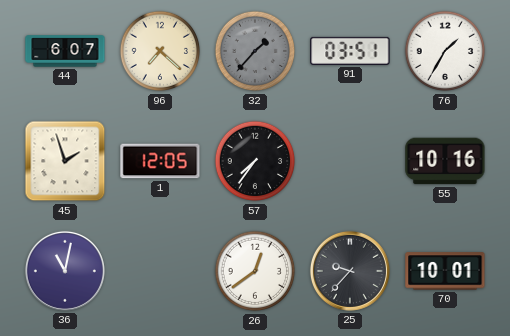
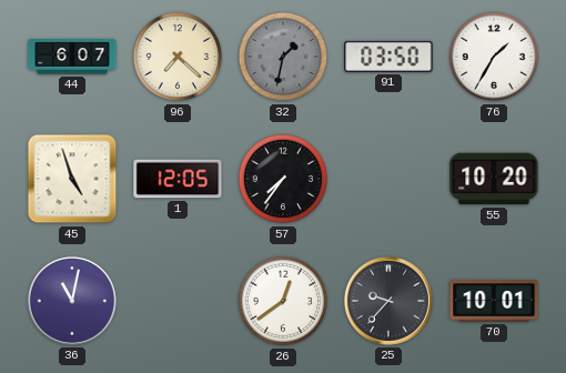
32: 1:37 -> 1:32 (283, 57)
91: 03:51 -> 03:50 (388, 57)
45: 1:57 -> 4:57 (72, 179)
55: 10:16 -> 10:20 (494, 179)
